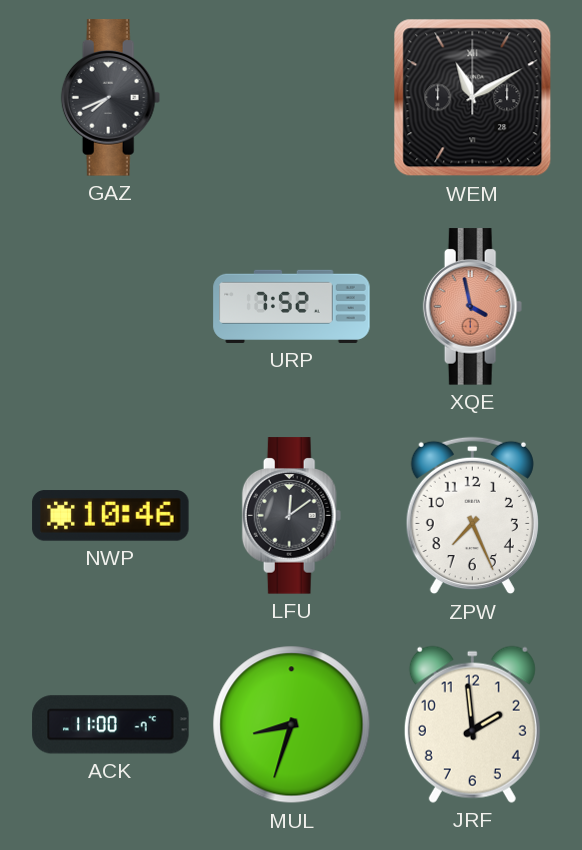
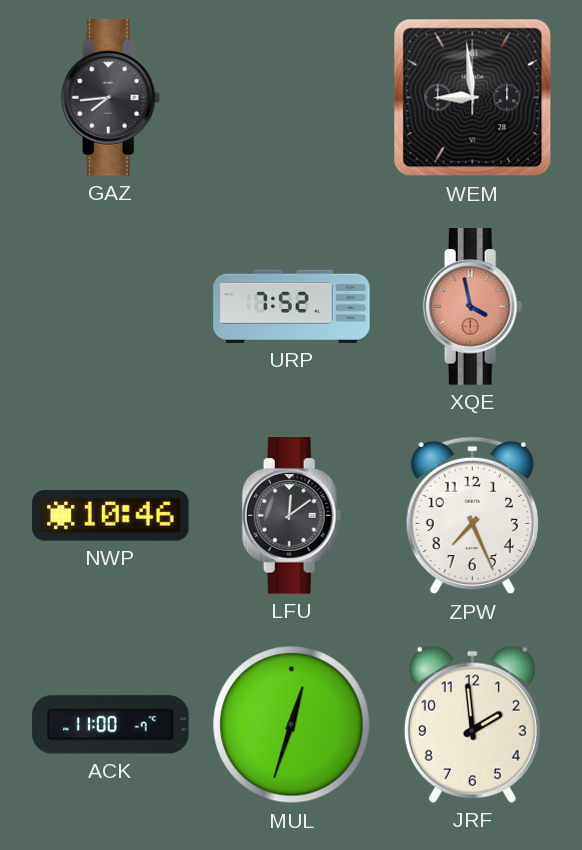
GAZ: 7:41 -> 7:44 (111, 98)
WEM: 11:10 -> 8:59 (473, 98)
MUL: 8:33 -> 12:33 (292, 725)
